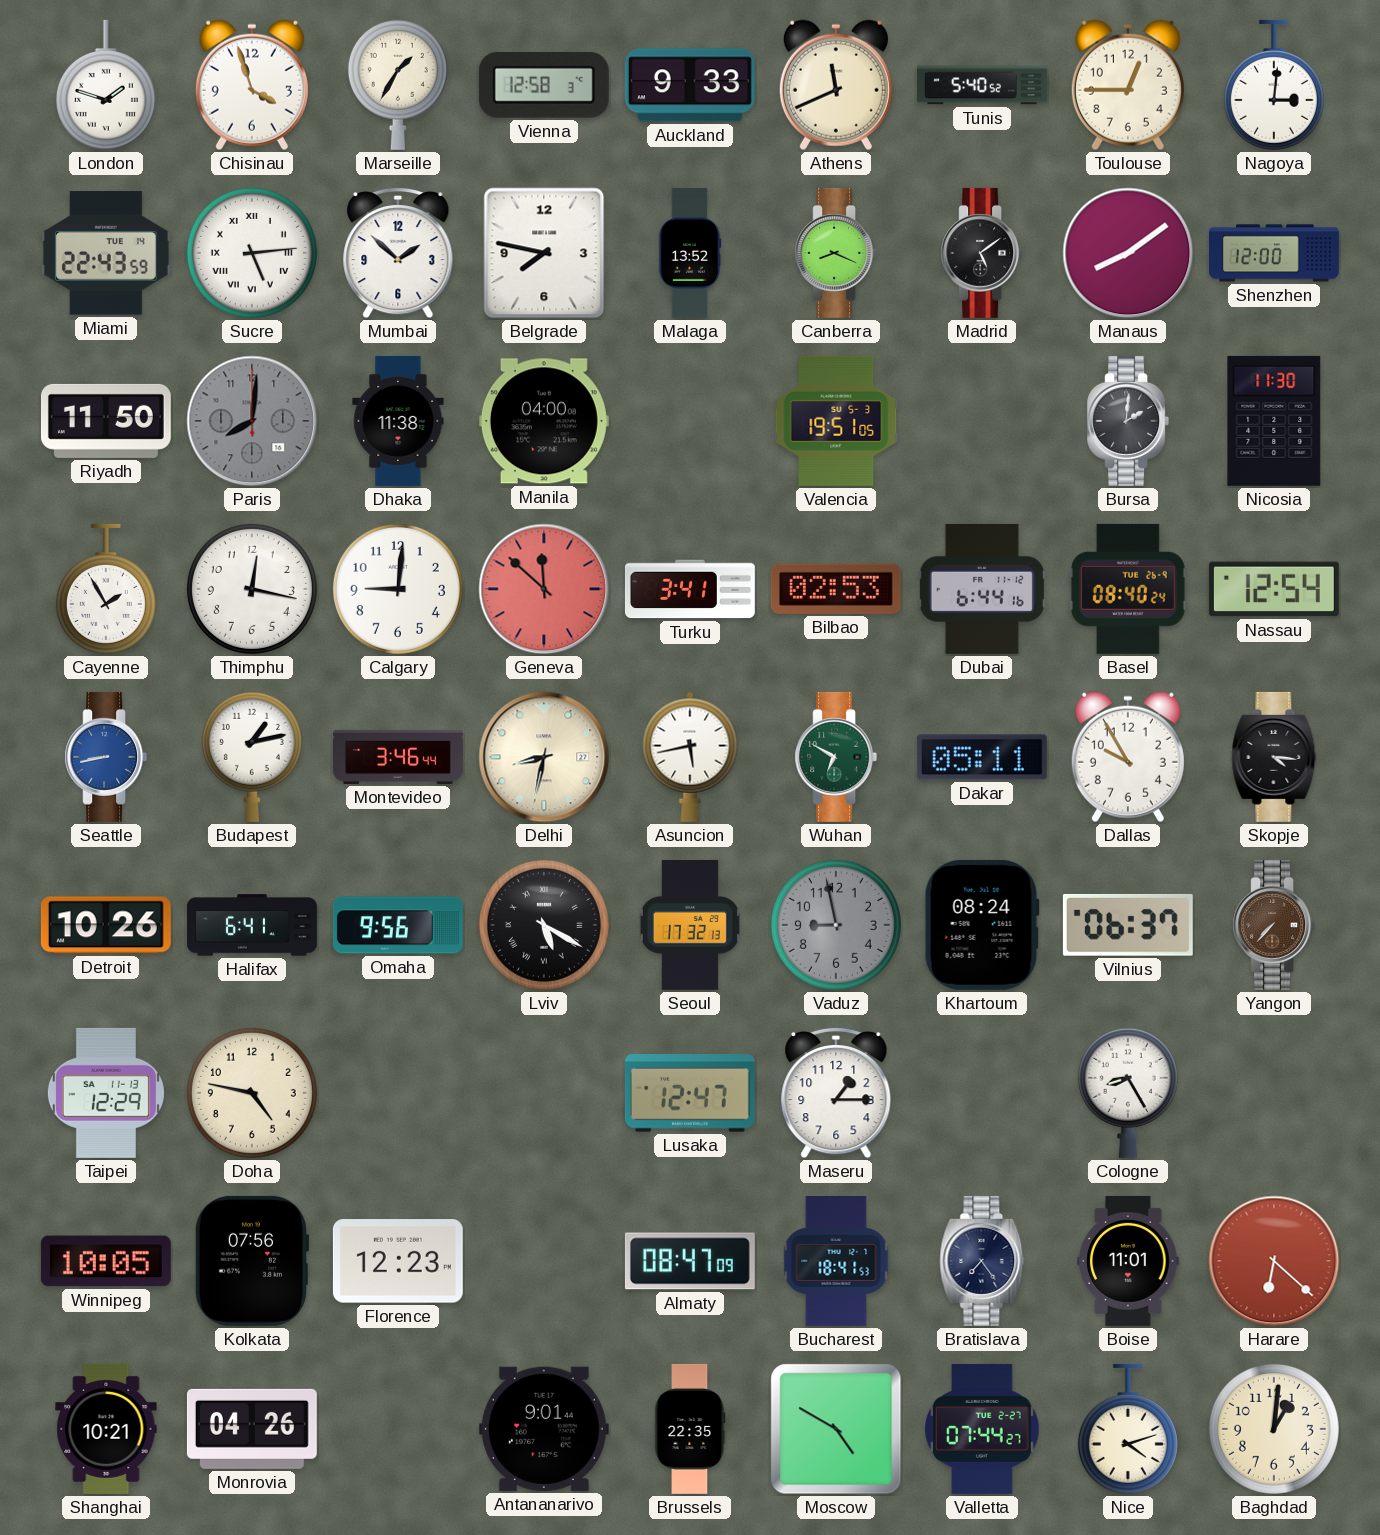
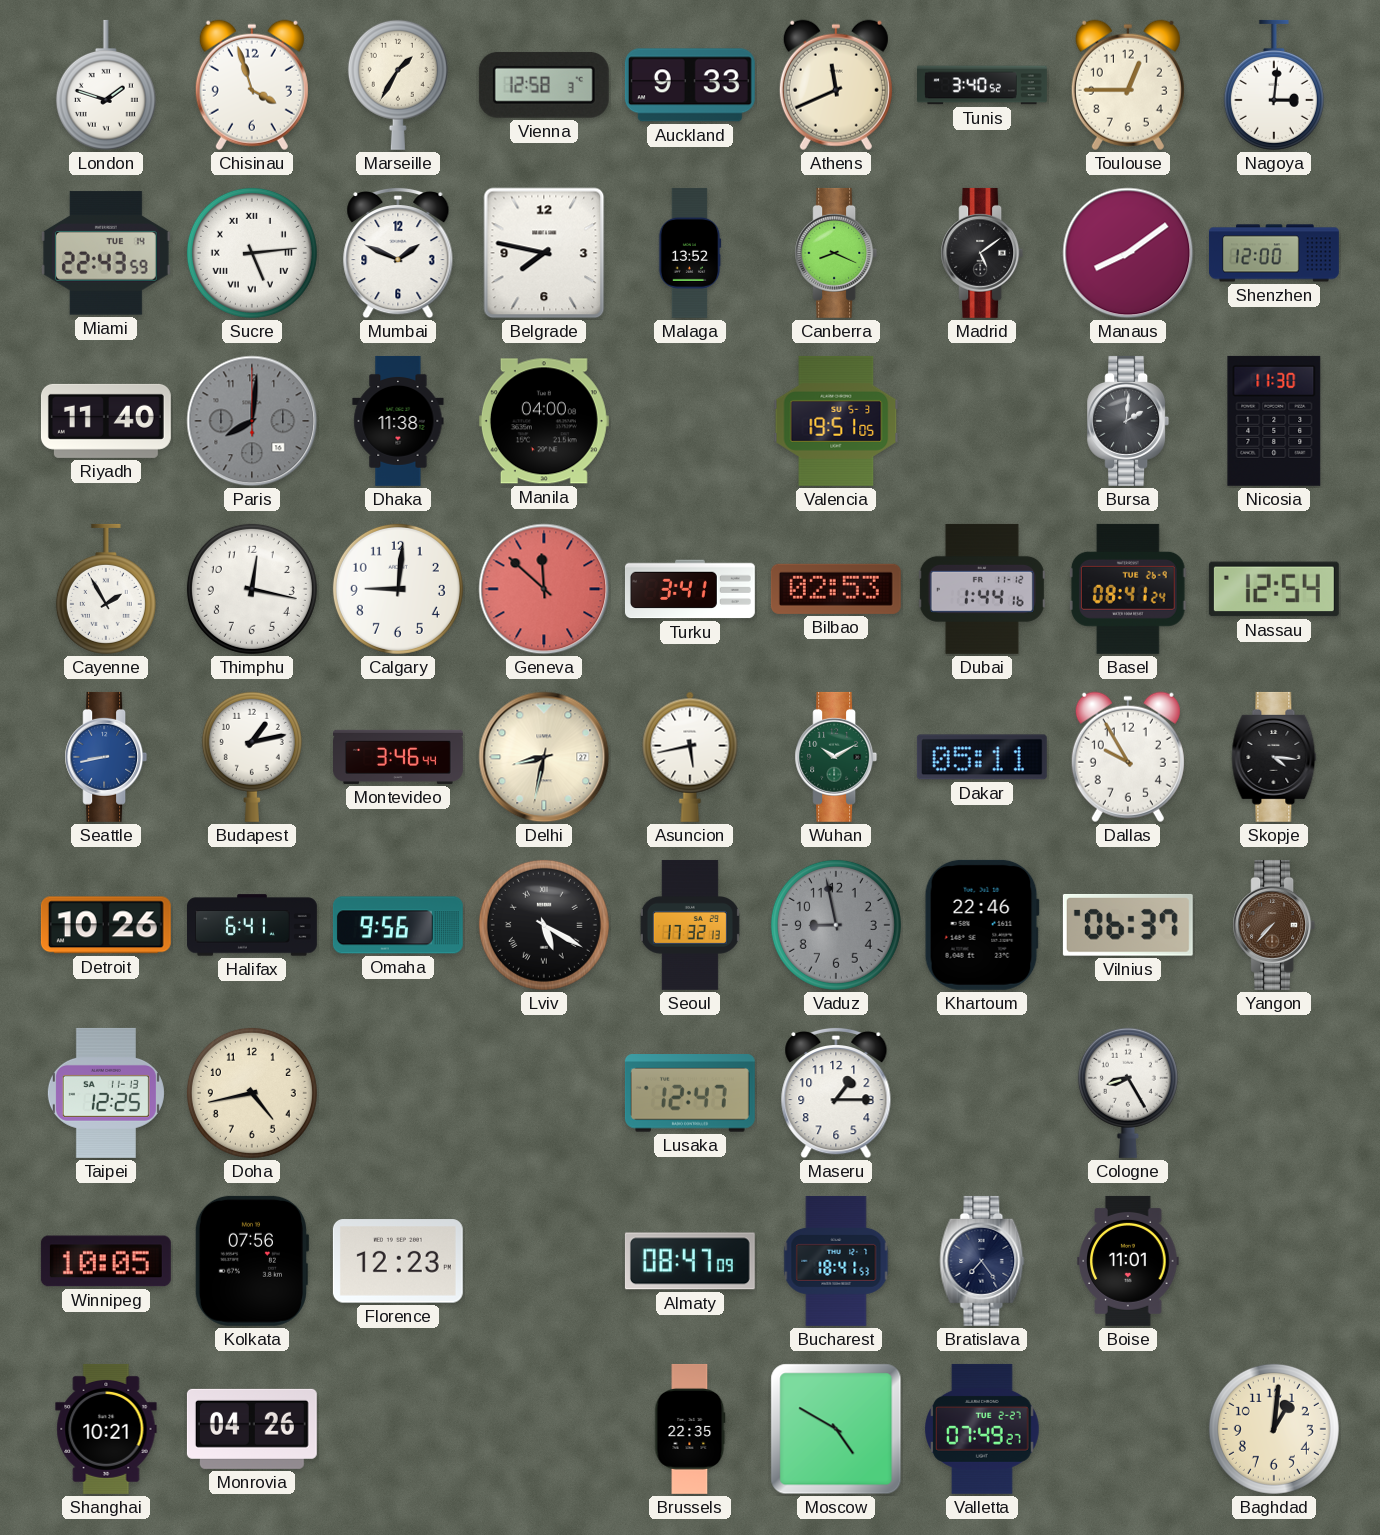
Tunis: 5:40 -> 3:40 (983, 85)
Mumbai: 1:52 -> 1:49 (398, 253)
Riyadh: 11:50 -> 11:40 (106, 421)
Dubai: 6:44 -> 1:44 (982, 589)
Basel: 08:40 -> 08:41 (1128, 589)
Wuhan: 6:50 -> 10:10 (836, 757)
Khartoum: 08:24 -> 22:46 (982, 925)
Taipei: 12:29 -> 12:25 (106, 1093)
Doha: 4:47 -> 4:43 (252, 1093)
Harare: 6:22 -> none (1274, 1261)
Antananarivo: 9:01 -> none (544, 1429)
Valletta: 07:44 -> 07:49 (983, 1429)
Nice: 4:12 -> none (1128, 1429)
